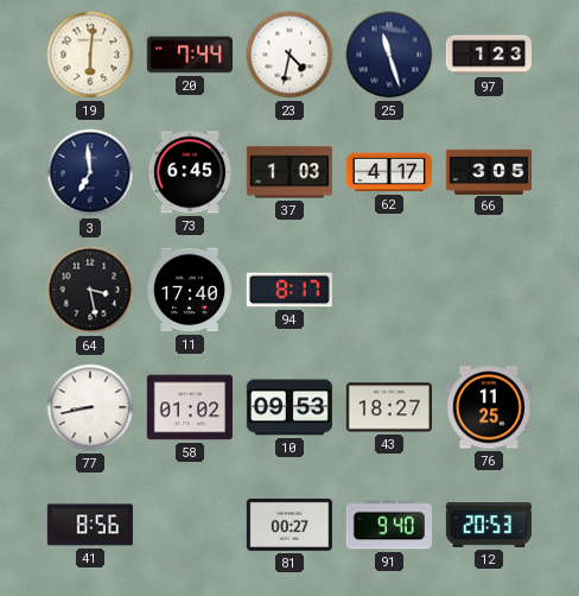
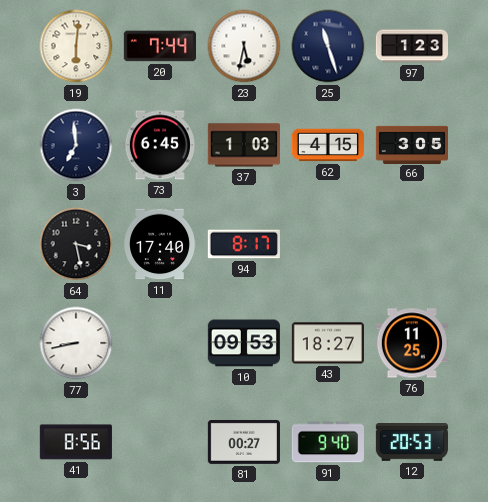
23: 4:32 -> 5:32 (244, 46)
62: 4:17 -> 4:15 (328, 145)
58: 01:02 -> none (190, 407)
